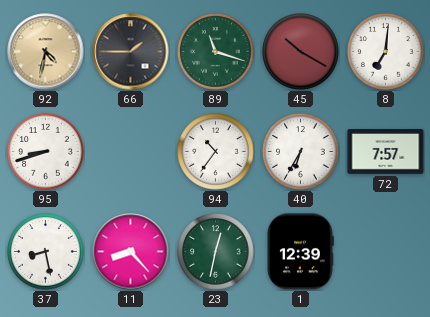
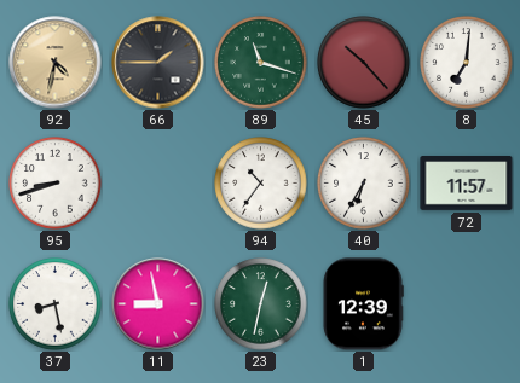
45: 10:20 -> 10:23 (364, 63)
72: 7:57 -> 11:57 (467, 184)
11: 8:23 -> 8:58 (158, 304)
